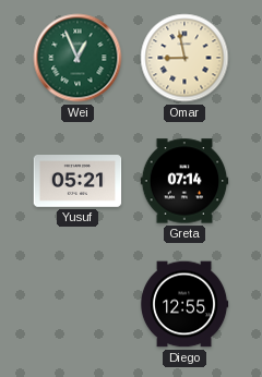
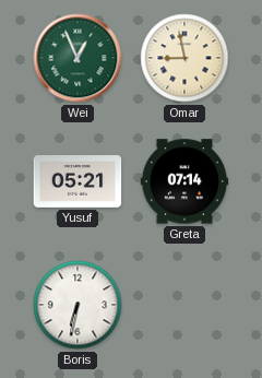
Boris: none -> 6:32 (78, 305)
Diego: 12:55 -> none (184, 304)
